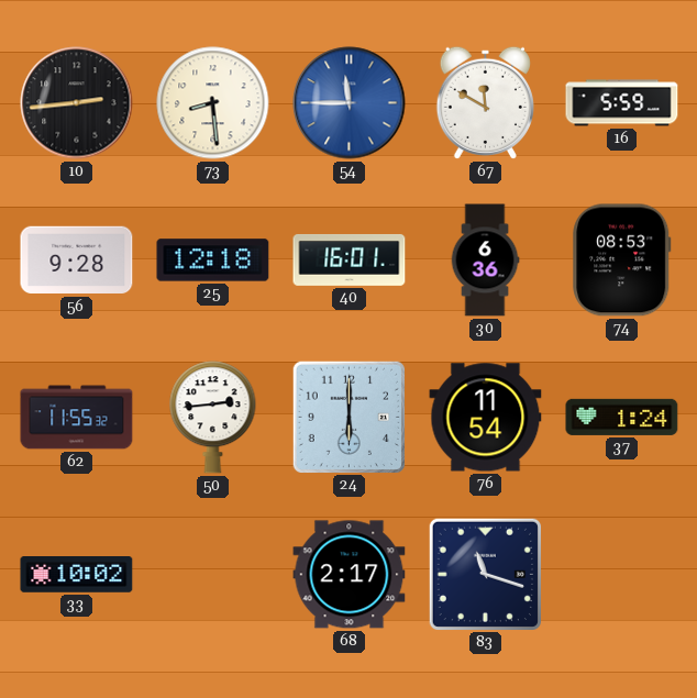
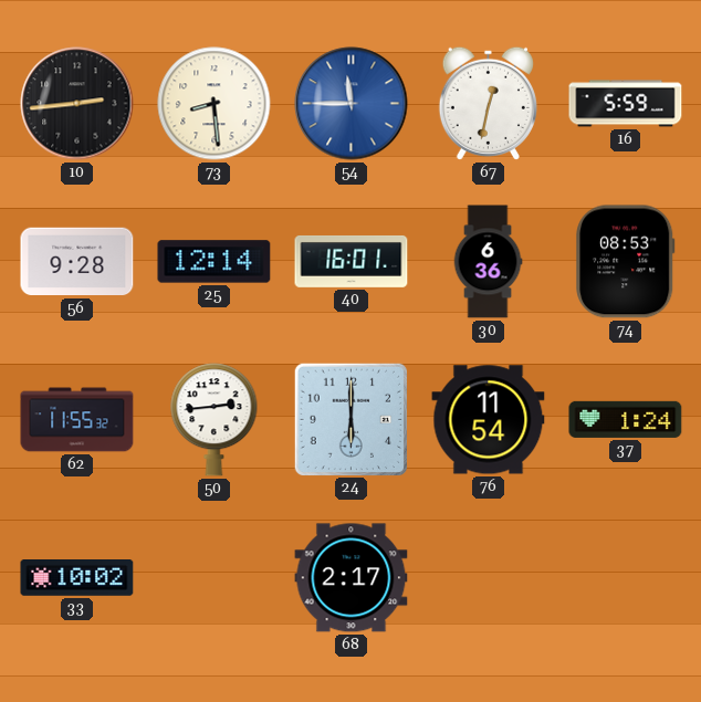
67: 11:50 -> 12:32 (488, 103)
25: 12:18 -> 12:14 (215, 262)
83: 11:18 -> none (485, 574)
